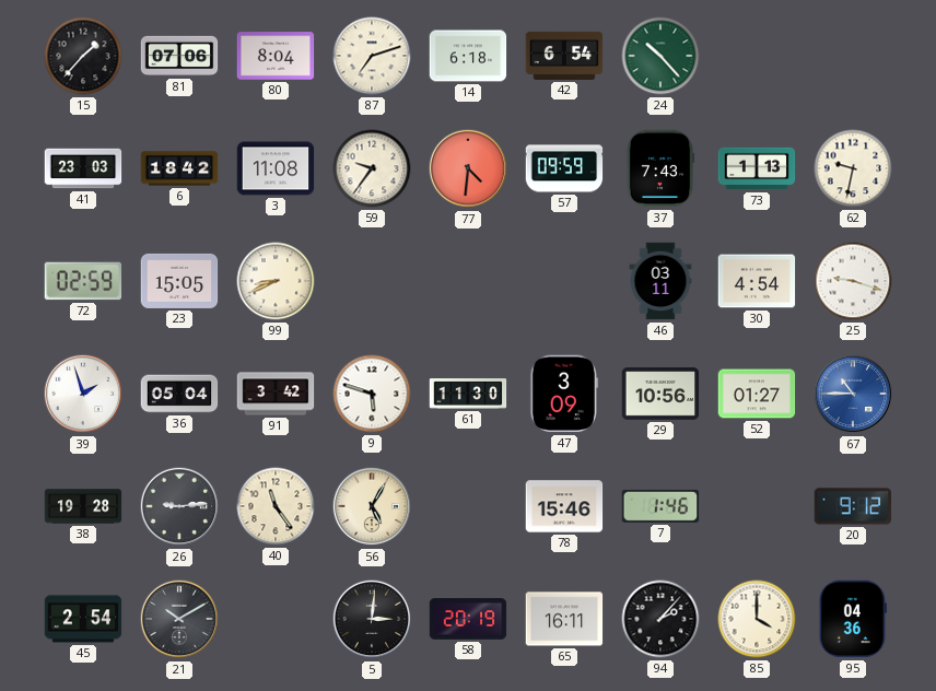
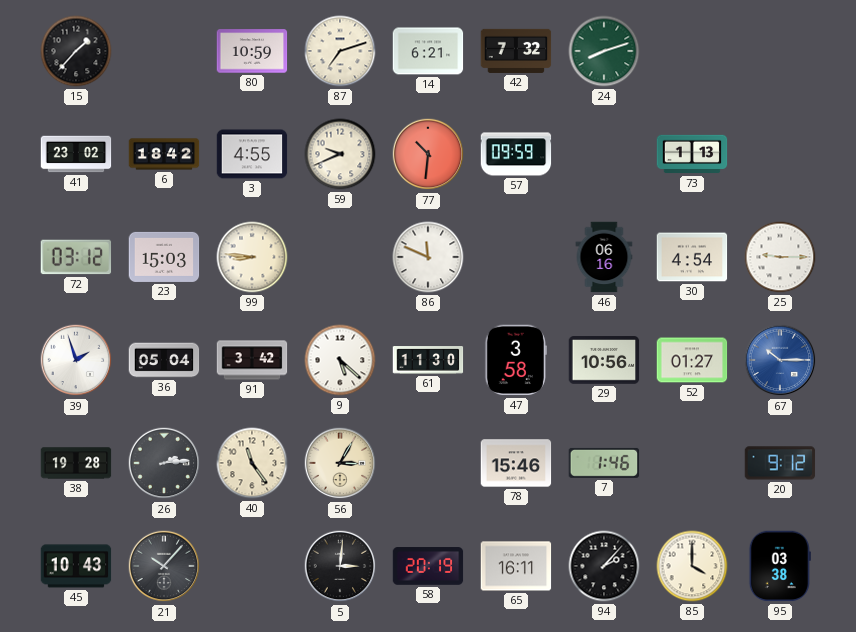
81: 07:06 -> none (179, 56)
80: 8:04 -> 10:59 (252, 51)
14: 6:18 -> 6:21 (428, 51)
42: 6:54 -> 7:32 (516, 51)
24: 10:23 -> 8:12 (604, 51)
41: 23:03 -> 23:02 (76, 154)
3: 11:08 -> 4:55 (252, 154)
59: 9:36 -> 9:41 (340, 154)
77: 4:31 -> 10:31 (428, 154)
37: 7:43 -> none (660, 168)
62: 9:32 -> none (853, 168)
72: 02:59 -> 03:12 (76, 257)
23: 15:05 -> 15:03 (164, 257)
99: 8:41 -> 8:46 (252, 257)
86: none -> 11:49 (428, 257)
46: 03:11 -> 06:16 (604, 257)
25: 9:18 -> 9:15 (780, 257)
9: 5:48 -> 5:22 (340, 360)
47: 3:09 -> 3:58 (516, 360)
67: 10:45 -> 10:15 (780, 360)
26: 9:14 -> 2:14 (164, 463)
56: 5:05 -> 3:05 (340, 463)
45: 2:54 -> 10:43 (76, 566)
21: 10:10 -> 10:07 (164, 566)
95: 04:36 -> 03:38 (780, 566)
